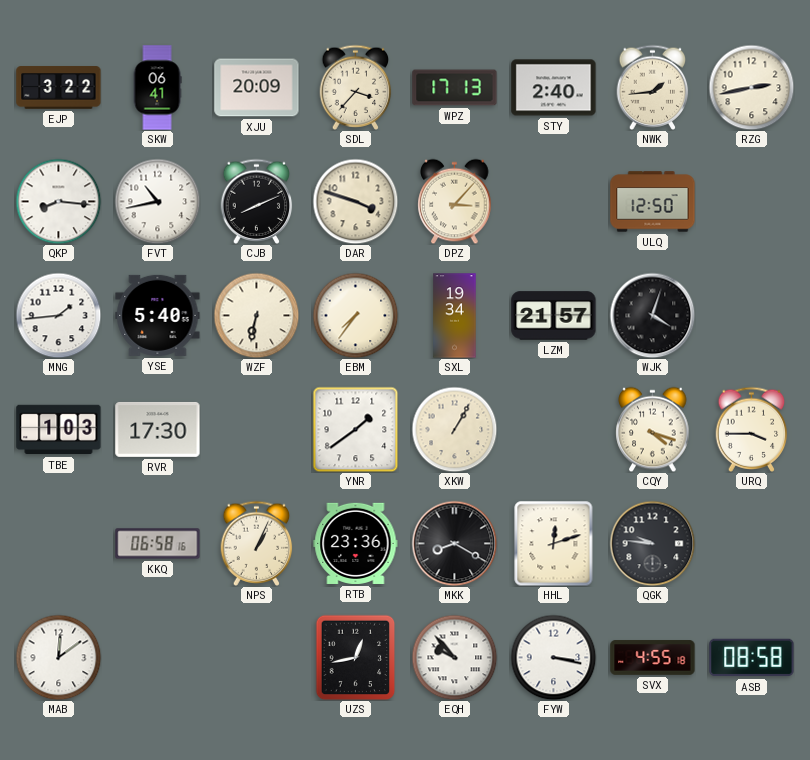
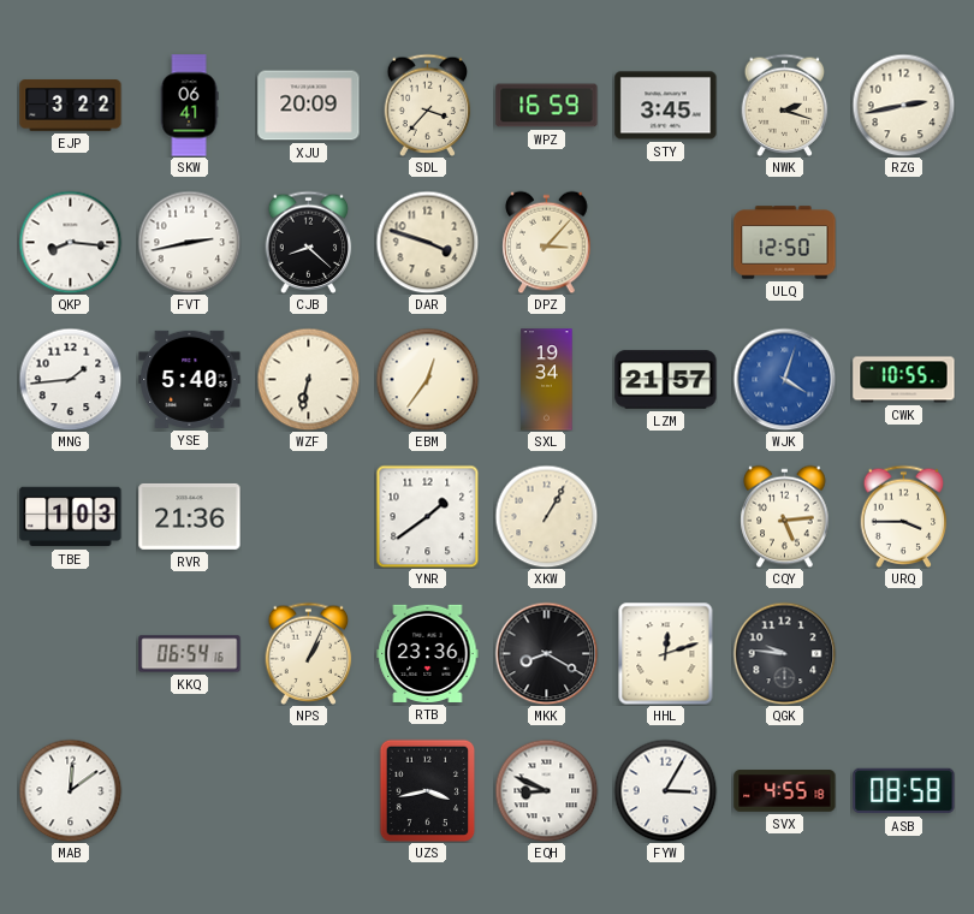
WPZ: 17:13 -> 16:59 (547, 106)
STY: 2:40 -> 3:45 (666, 106)
NWK: 1:44 -> 2:18 (785, 105)
FVT: 10:43 -> 2:43 (189, 242)
CJB: 8:11 -> 8:22 (309, 242)
EBM: 7:36 -> 12:36 (427, 379)
WJK dial: black -> blue (784, 379)
CWK: none -> 10:55 (904, 380)
RVR: 17:30 -> 21:36 (190, 516)
CQY: 4:18 -> 5:14 (785, 516)
KKQ: 06:58 -> 06:54 (190, 654)
UZS: 12:43 -> 3:43 (428, 790)
EQH: 9:53 -> 8:49 (546, 790)
FYW: 3:17 -> 3:05 (665, 790)
